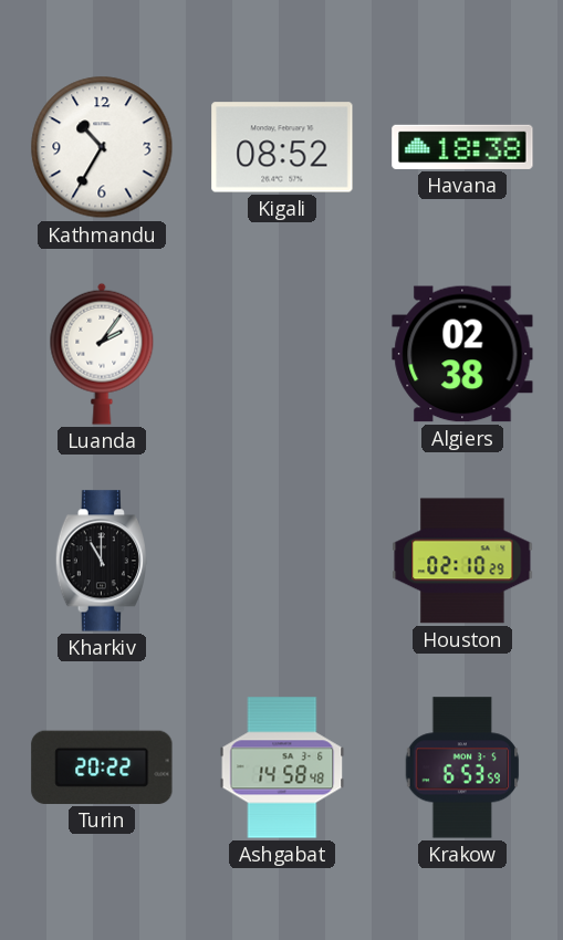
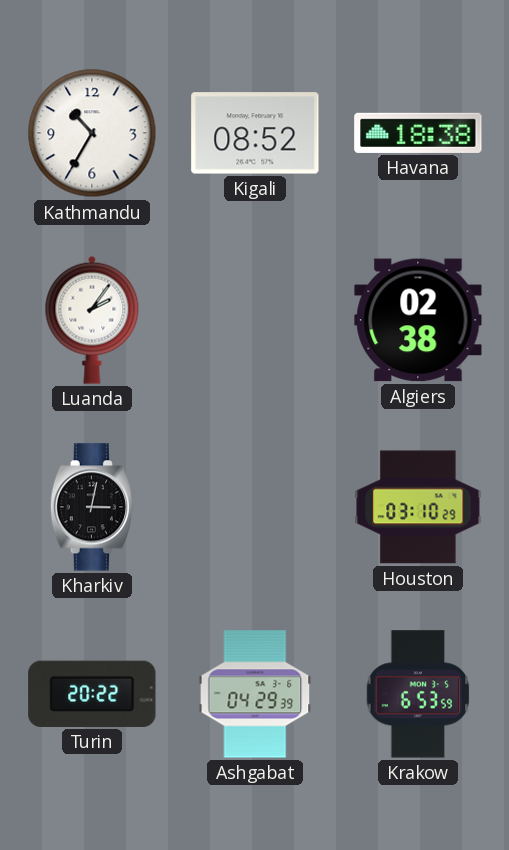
Kharkiv: 11:00 -> 3:02 (91, 507)
Houston: 02:10 -> 03:10 (418, 507)
Ashgabat: 14:58 -> 04:29 (255, 694)
